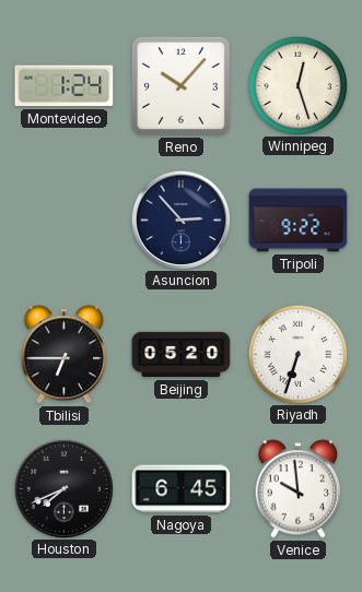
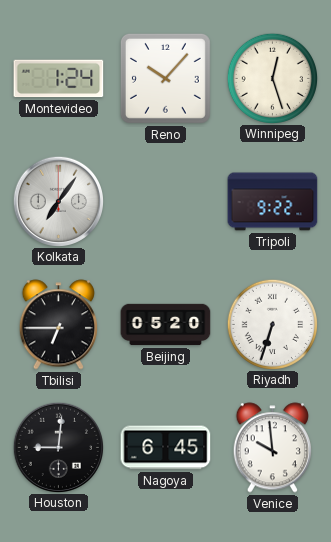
Kolkata: none -> 7:06 (58, 201)
Asuncion: 2:53 -> none (180, 220)
Houston: 7:41 -> 9:01 (58, 447)
